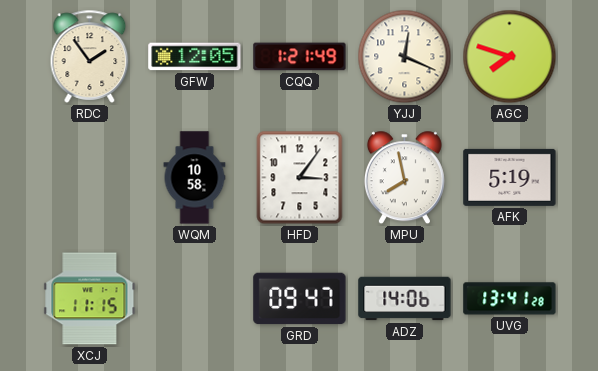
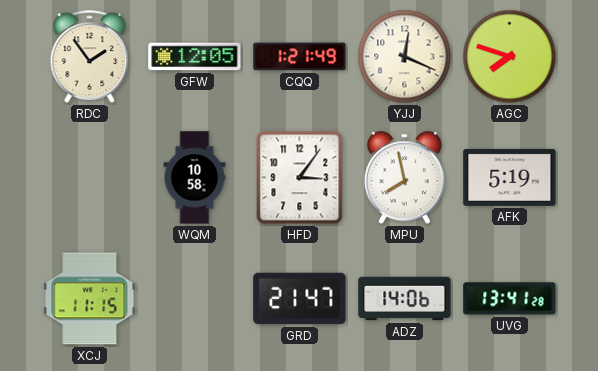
GRD: 09:47 -> 21:47 (300, 299)
